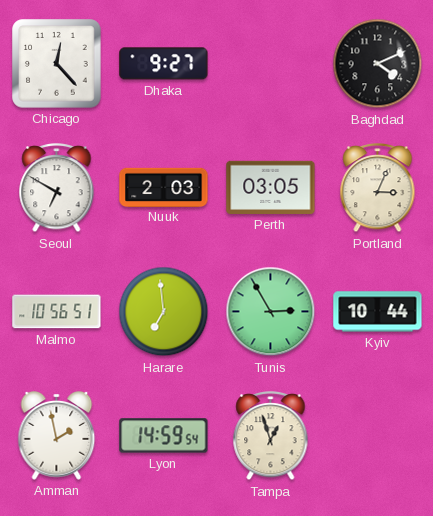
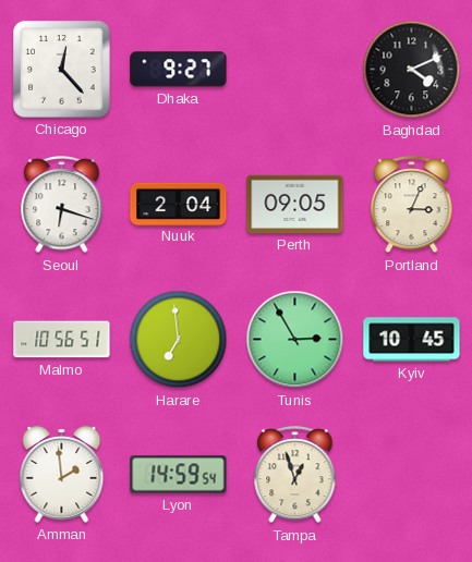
Seoul: 6:50 -> 6:18 (62, 206)
Nuuk: 2:03 -> 2:04 (179, 204)
Perth: 03:05 -> 09:05 (295, 204)
Kyiv: 10:44 -> 10:45 (412, 340)
Amman: 1:58 -> 1:59 (62, 475)
